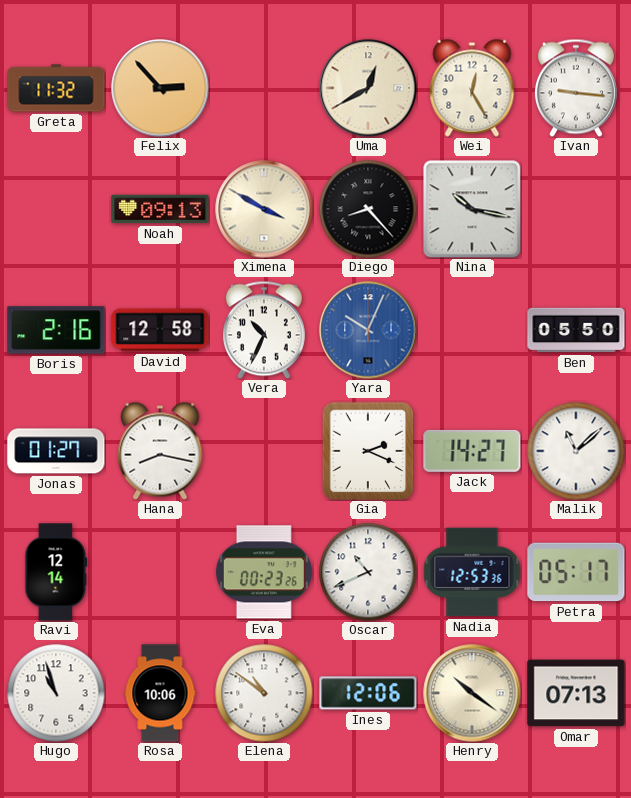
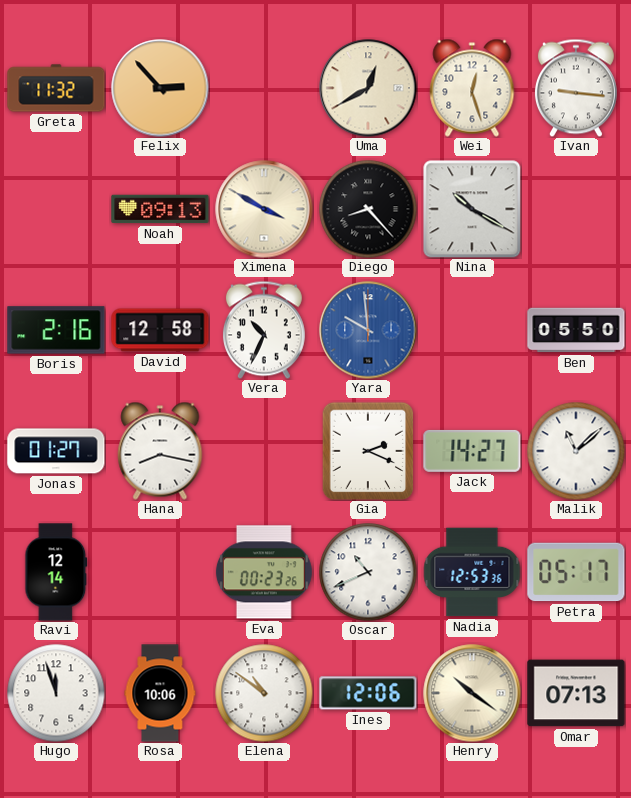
Wei: 12:25 -> 12:27 (472, 88)
Nina: 10:17 -> 10:20 (472, 209)
Yara: 10:04 -> 9:59 (368, 330)
Hugo: 10:57 -> 11:57 (56, 693)
